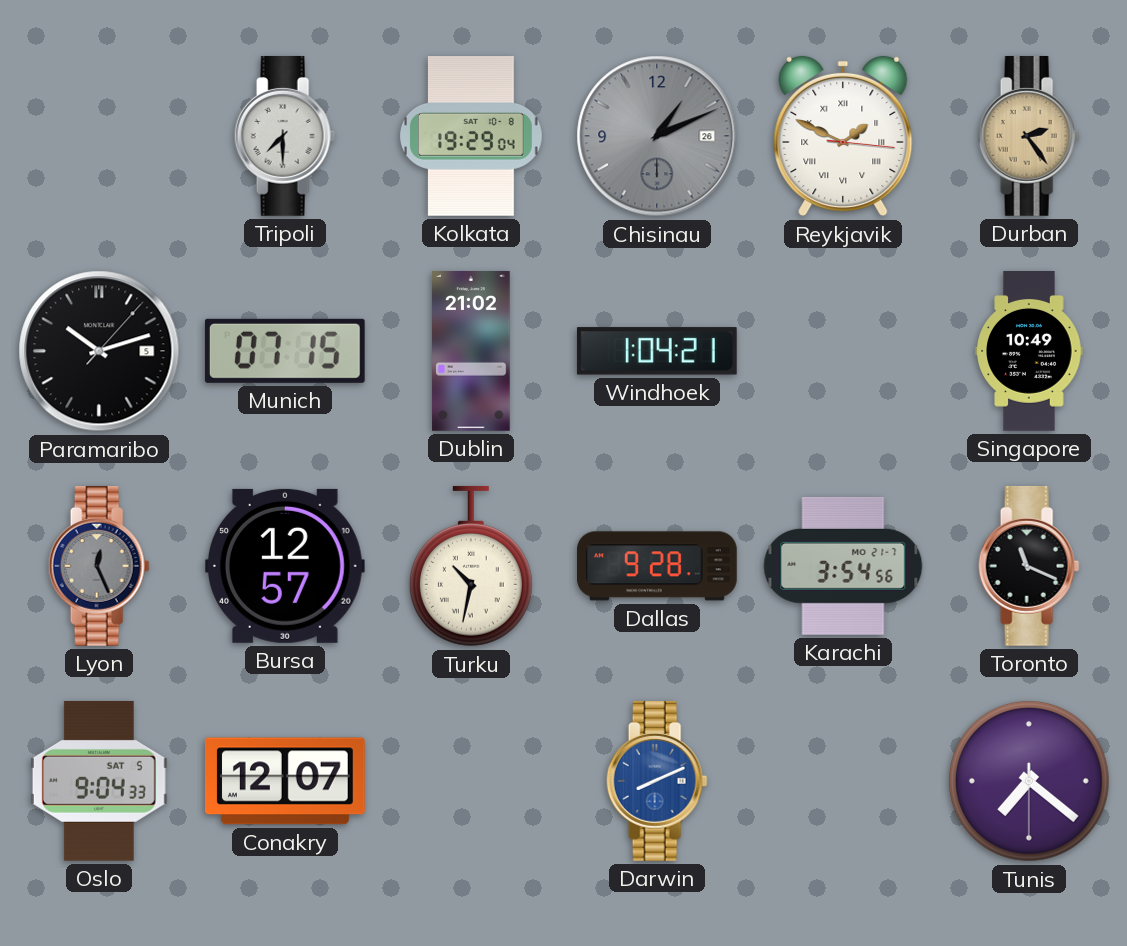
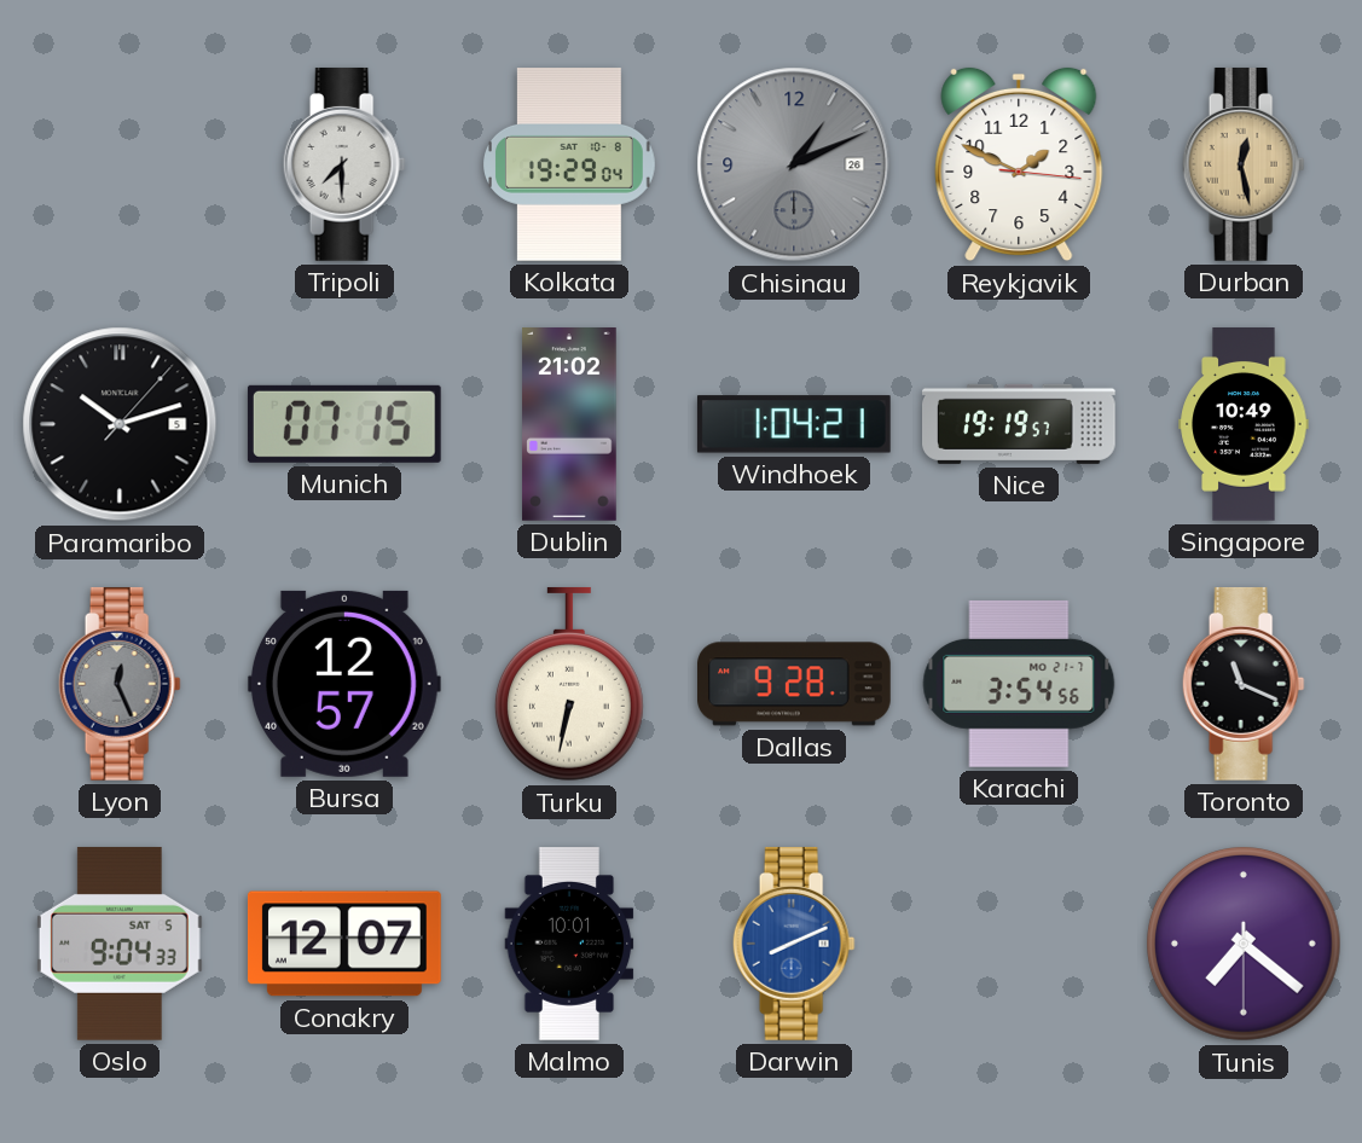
Reykjavik numerals: Roman -> Arabic (1019, 164)
Durban: 2:24 -> 12:28 (1244, 164)
Nice: none -> 19:19 (1020, 424)
Turku: 10:32 -> 6:32 (569, 684)
Malmo: none -> 10:01 (569, 945)
